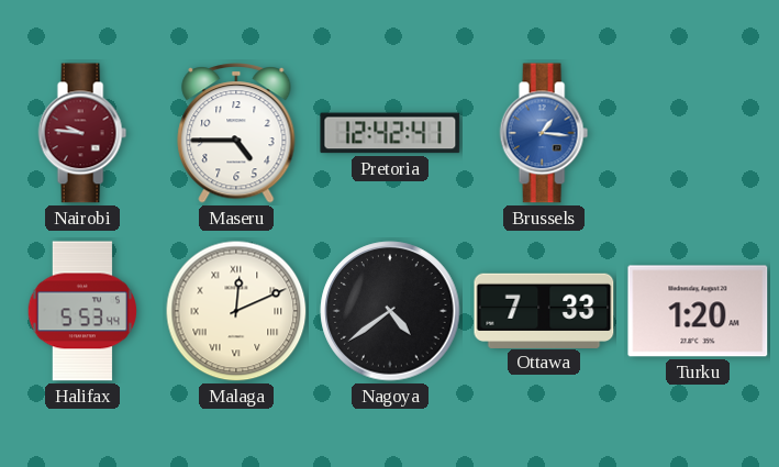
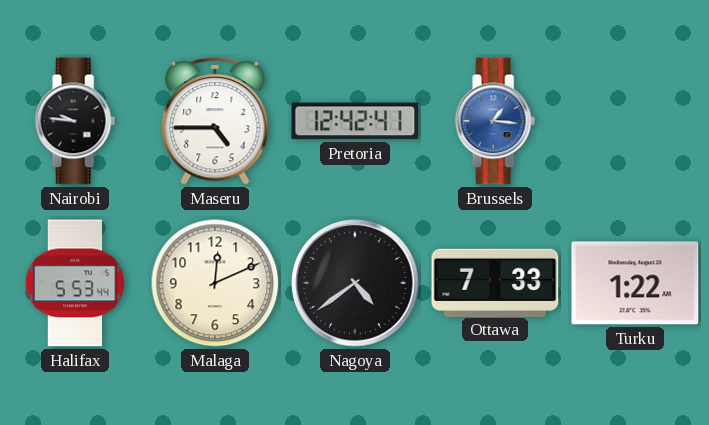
Nairobi dial: burgundy -> black (75, 121)
Malaga numerals: Roman -> Arabic (215, 283)
Turku: 1:20 -> 1:22 (635, 283)
